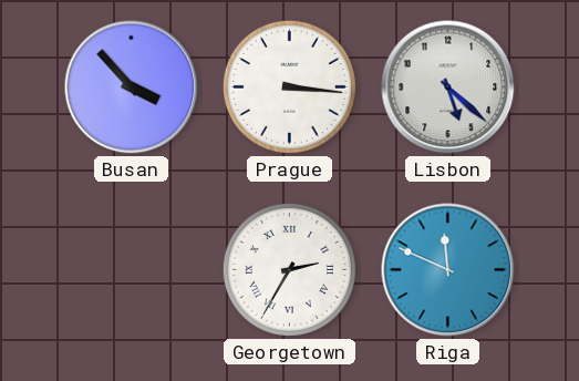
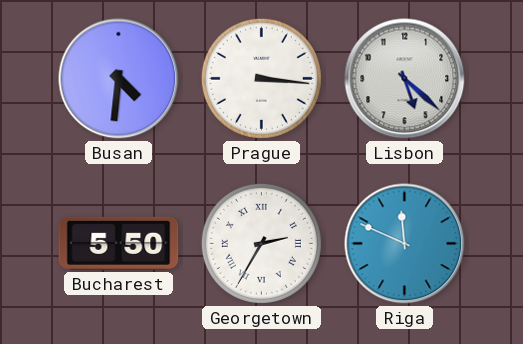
Busan: 3:53 -> 4:31 (119, 79)
Bucharest: none -> 5:50 (119, 243)
